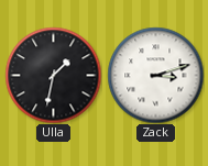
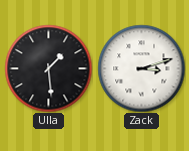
Ulla: 1:32 -> 1:29 (48, 68)
